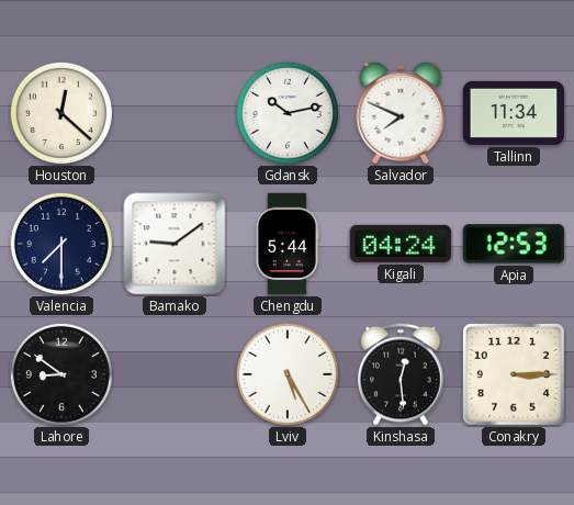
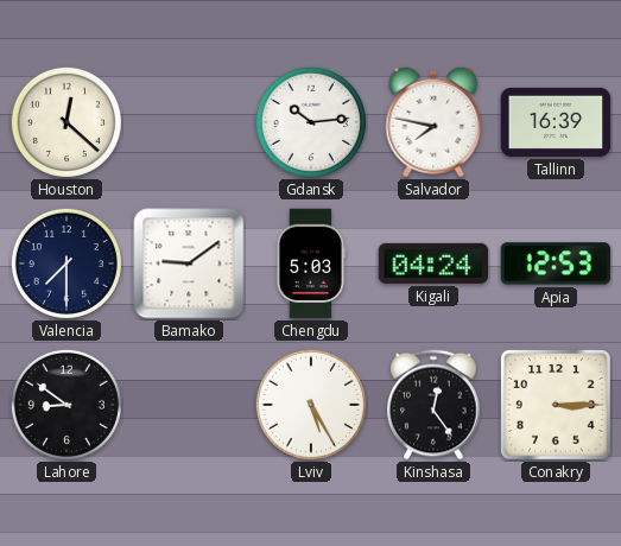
Gdansk: 10:13 -> 10:14 (311, 122)
Salvador: 7:49 -> 7:47 (433, 122)
Tallinn: 11:34 -> 16:39 (556, 122)
Chengdu: 5:44 -> 5:03 (310, 264)
Kinshasa: 12:29 -> 12:24 (433, 405)
